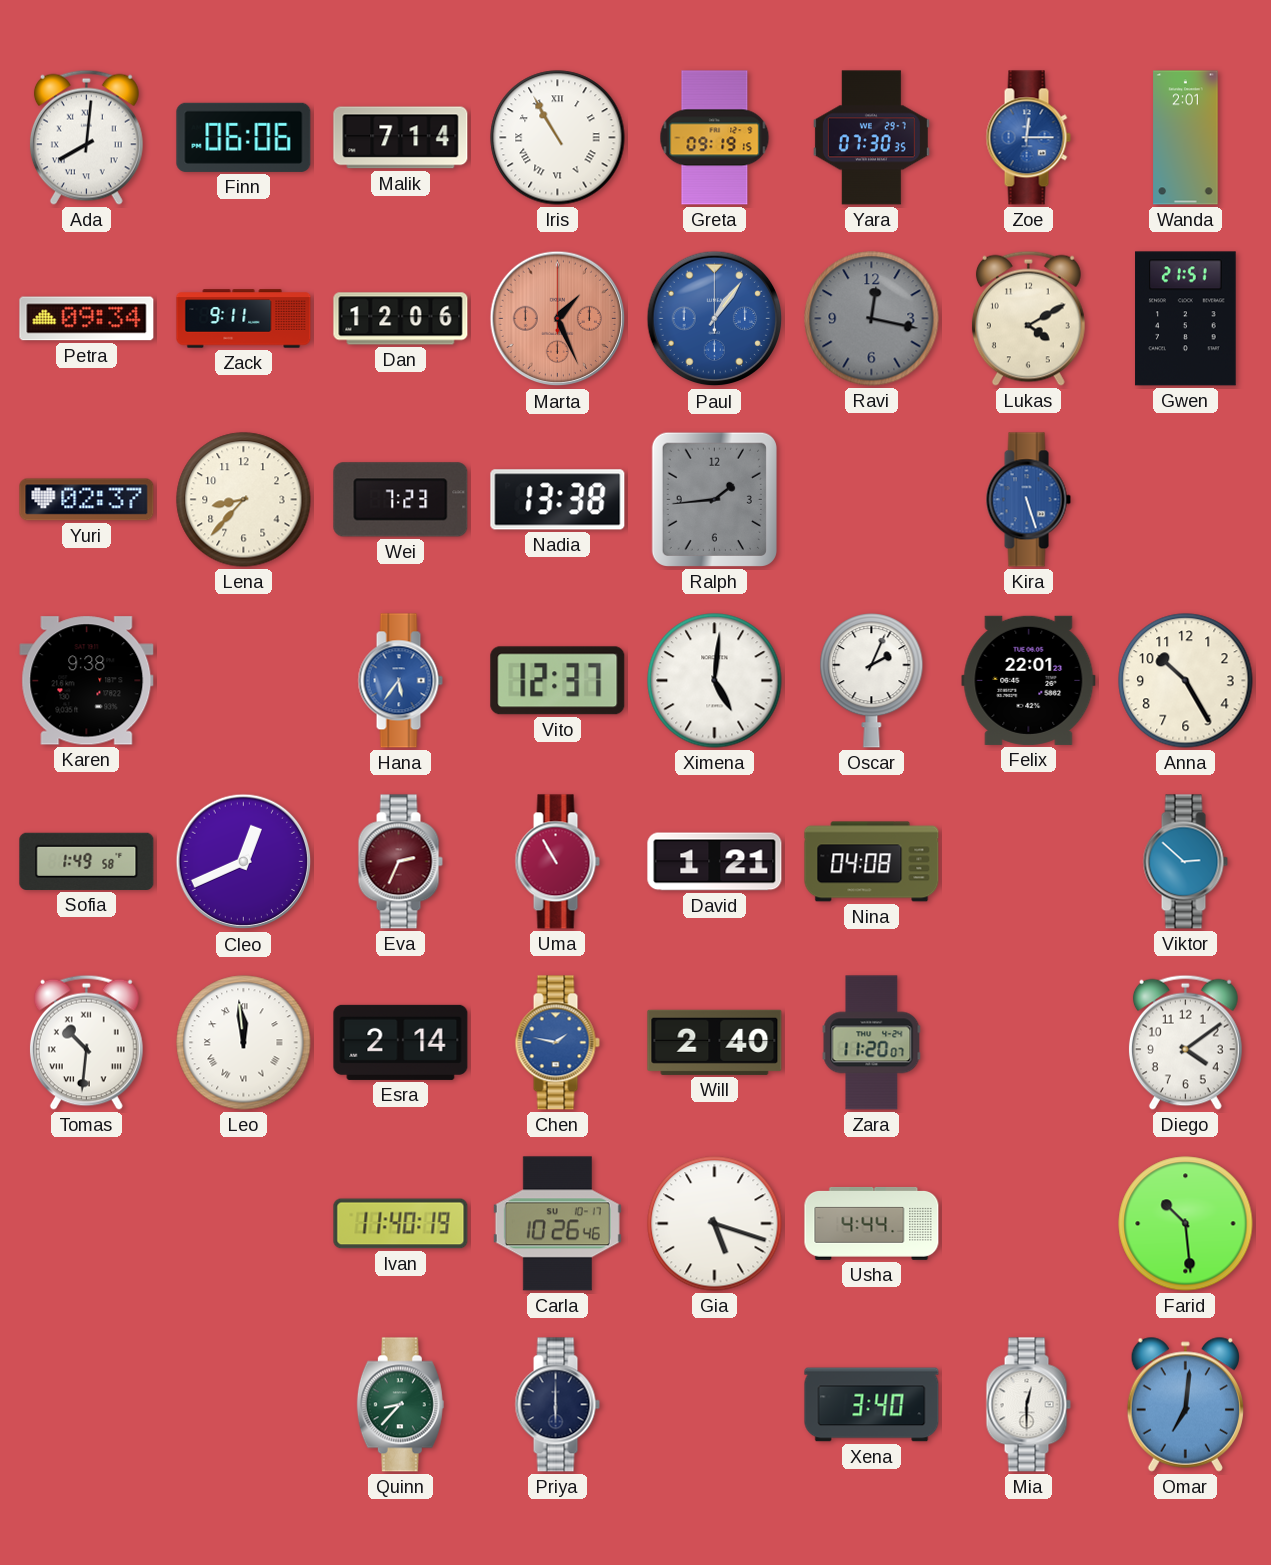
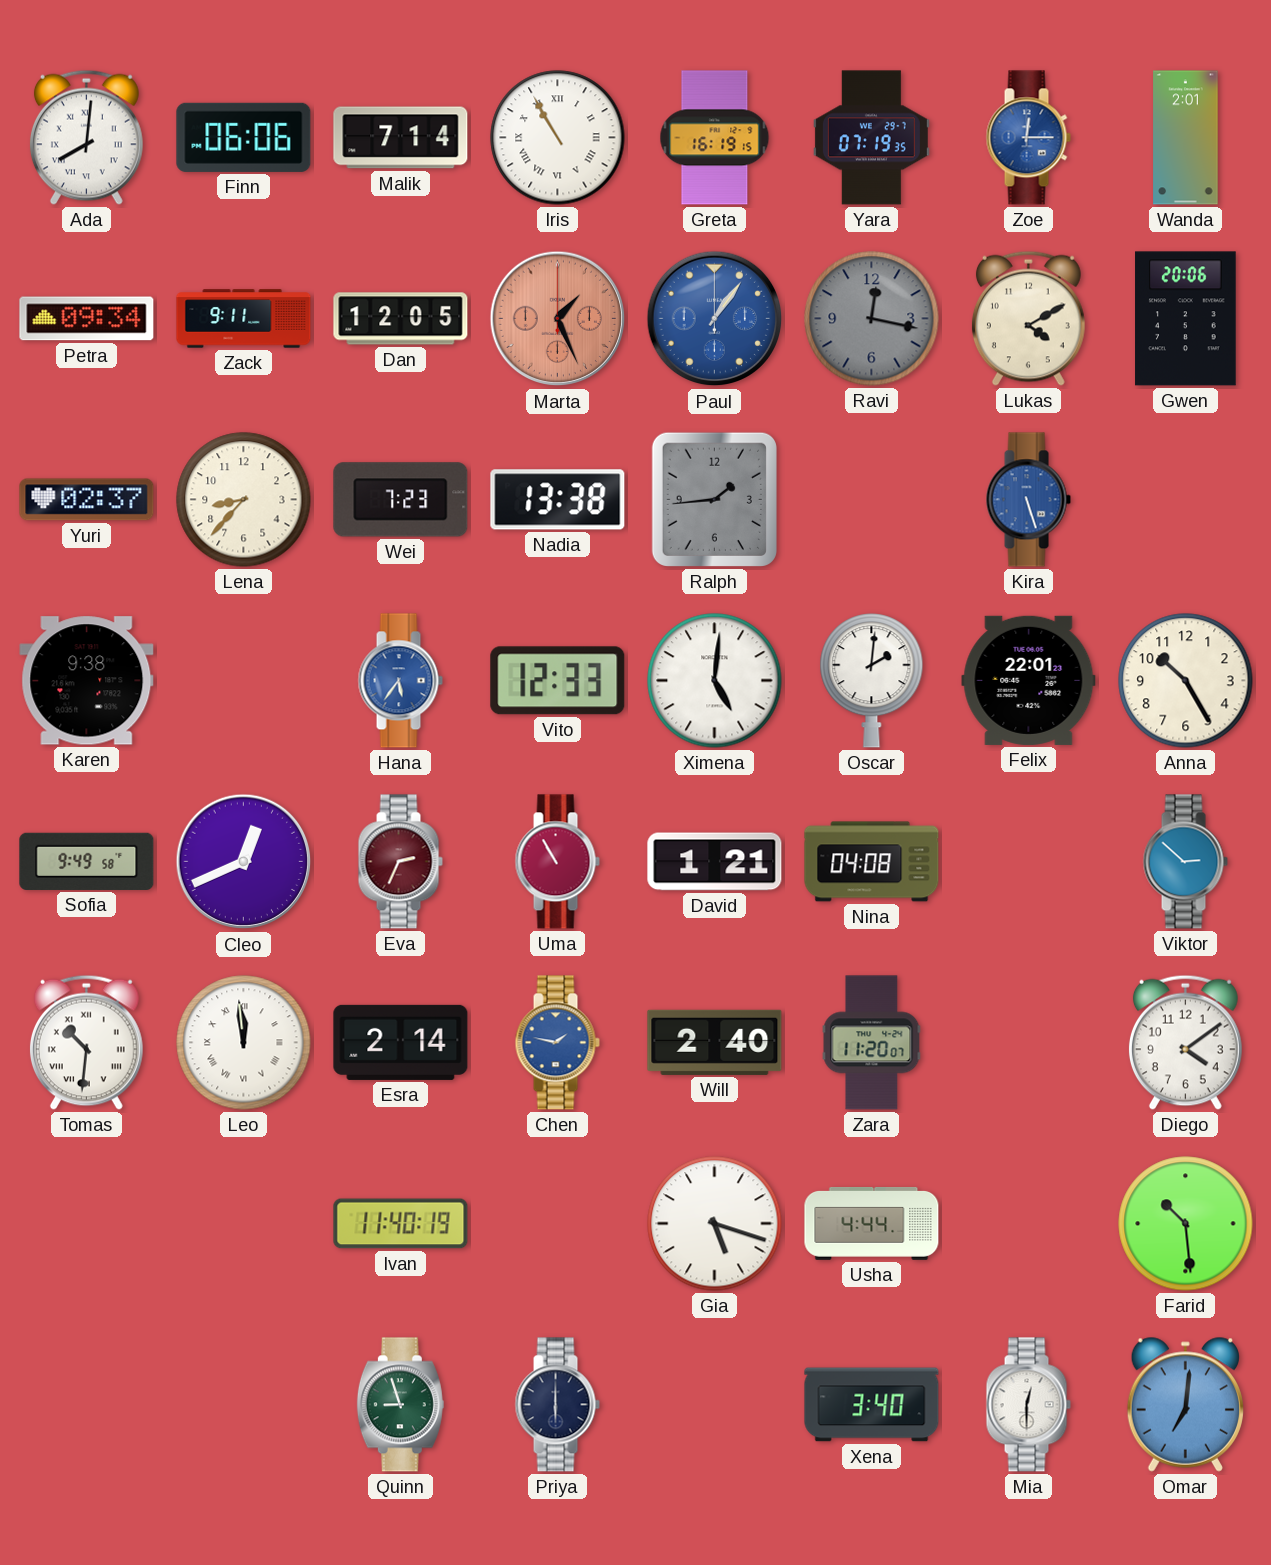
Greta: 09:19 -> 16:19 (715, 138)
Yara: 07:30 -> 07:19 (871, 138)
Dan: 12:06 -> 12:05 (401, 319)
Gwen: 21:51 -> 20:06 (1186, 319)
Vito: 12:37 -> 12:33 (558, 681)
Oscar: 2:04 -> 2:01 (872, 681)
Sofia: 1:49 -> 9:49 (87, 861)
Carla: 10:26 -> none (557, 1224)
Quinn: 8:37 -> 8:57 (400, 1405)
